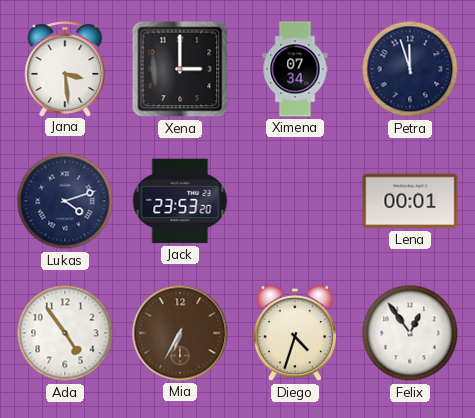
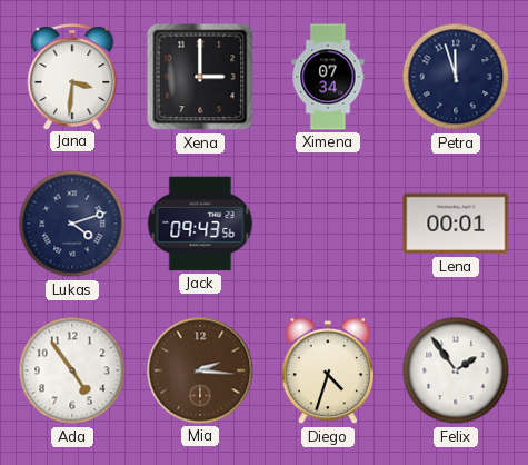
Jana: 3:29 -> 3:31 (72, 77)
Jack: 23:53 -> 09:43 (200, 224)
Mia: 6:35 -> 2:16 (200, 370)
Felix: 12:54 -> 1:54 (456, 370)
